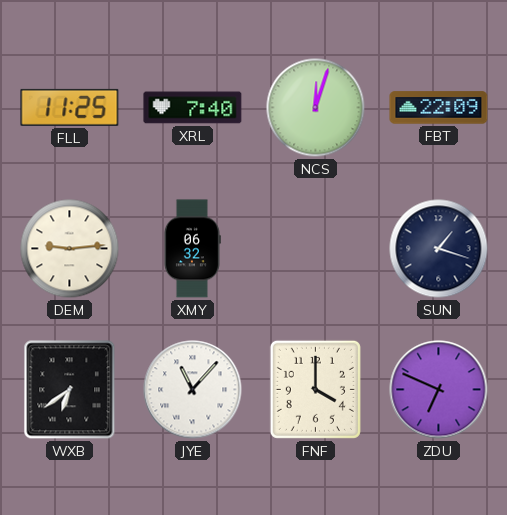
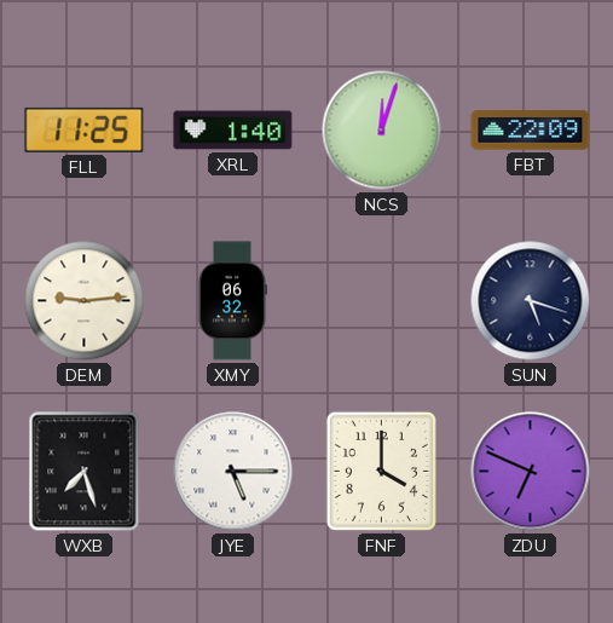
XRL: 7:40 -> 1:40 (233, 131)
SUN: 1:18 -> 5:18 (531, 301)
WXB: 6:39 -> 7:27 (85, 472)
JYE: 11:07 -> 5:15 (233, 472)
